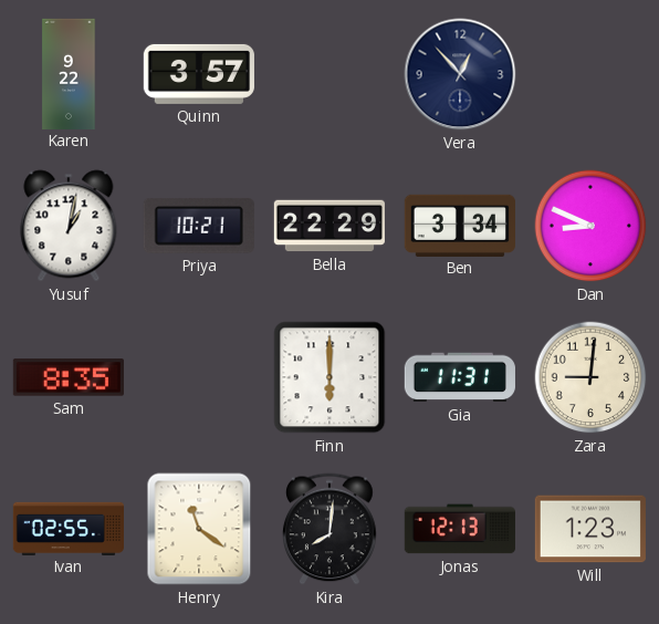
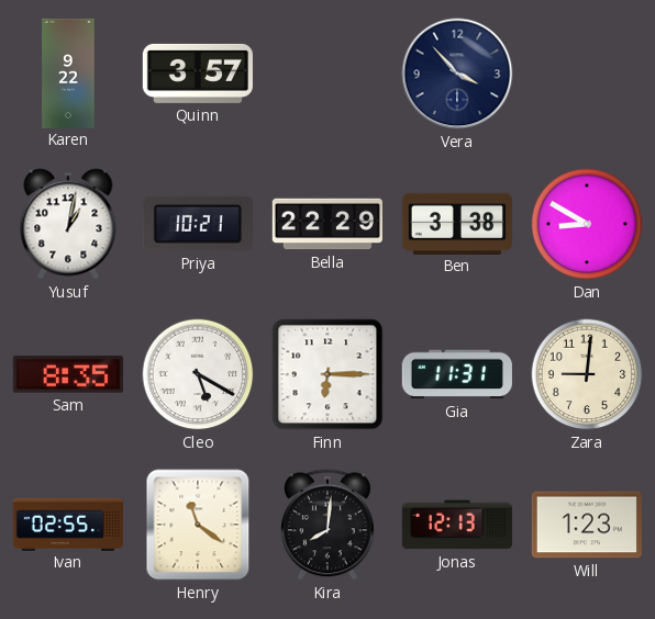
Vera: 12:53 -> 3:53 (457, 74)
Ben: 3:34 -> 3:38 (456, 223)
Dan: 8:49 -> 8:50 (587, 224)
Cleo: none -> 5:20 (198, 374)
Finn: 6:00 -> 6:15 (327, 374)
